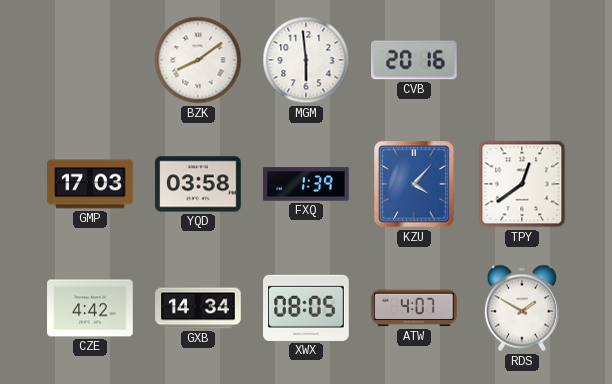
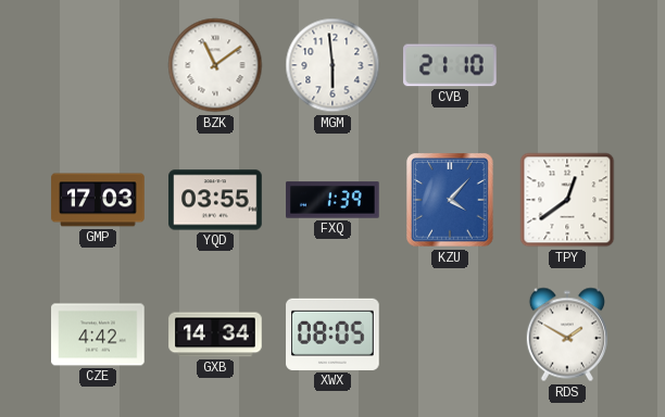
BZK: 8:09 -> 11:09 (215, 65)
CVB: 20:16 -> 21:10 (451, 65)
YQD: 03:58 -> 03:55 (215, 200)
ATW: 4:07 -> none (414, 308)
